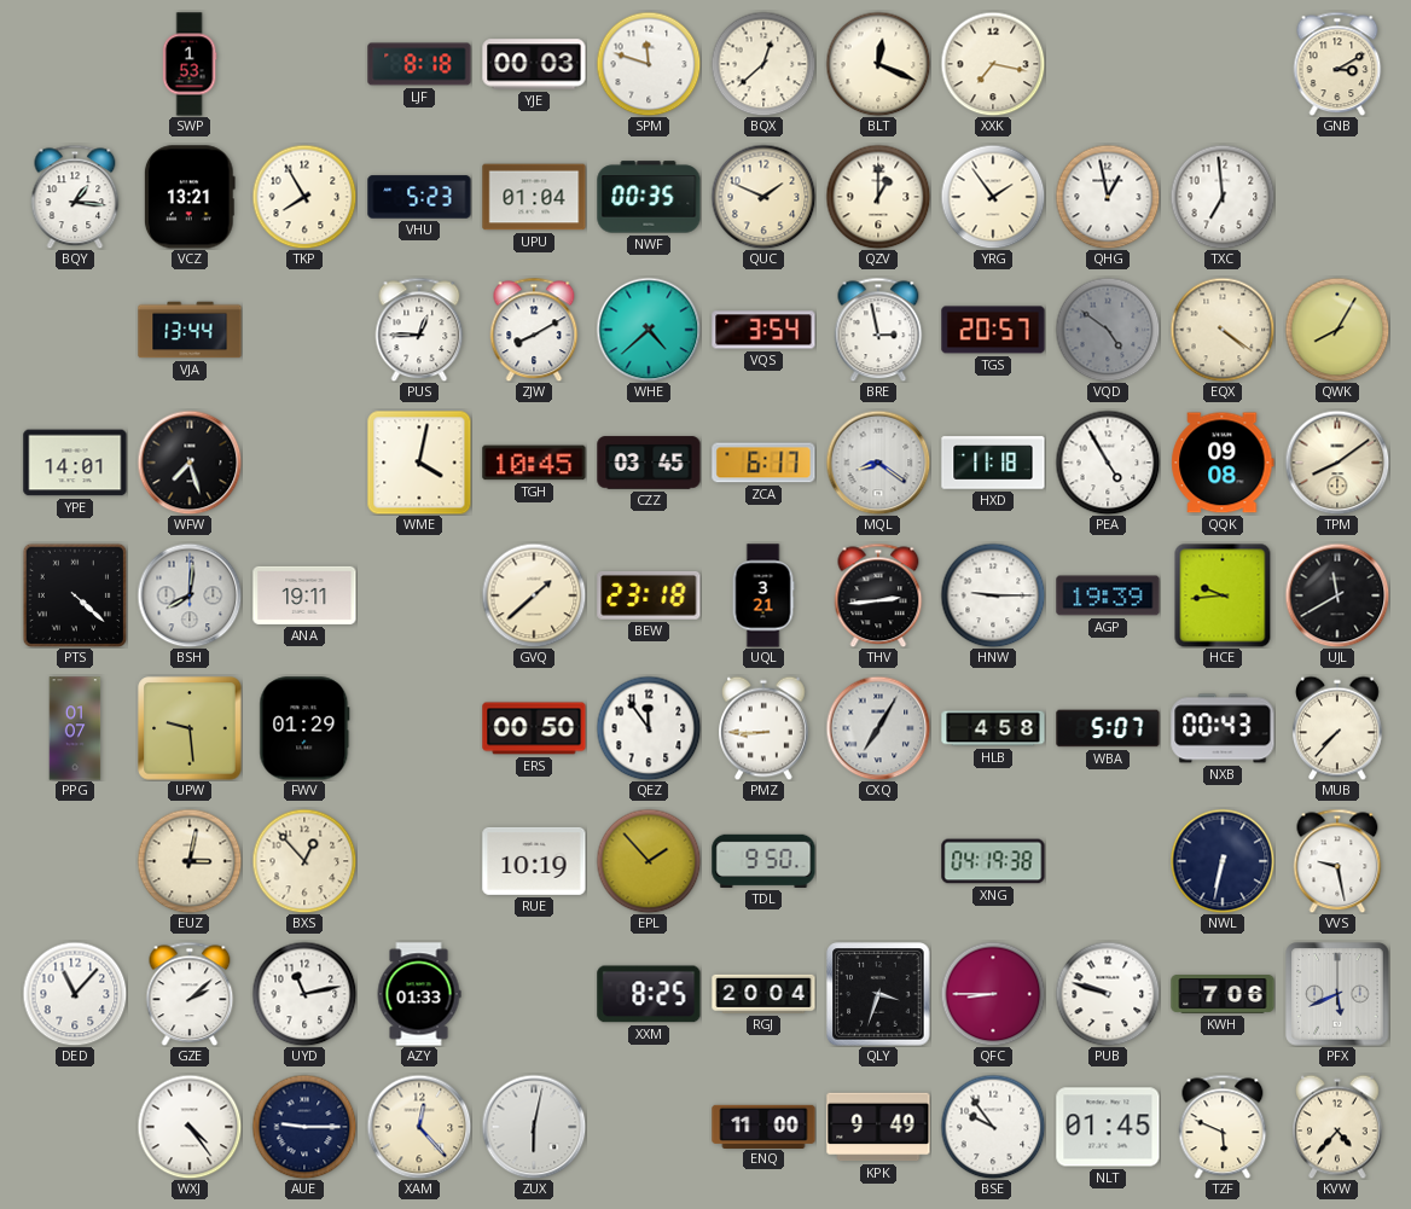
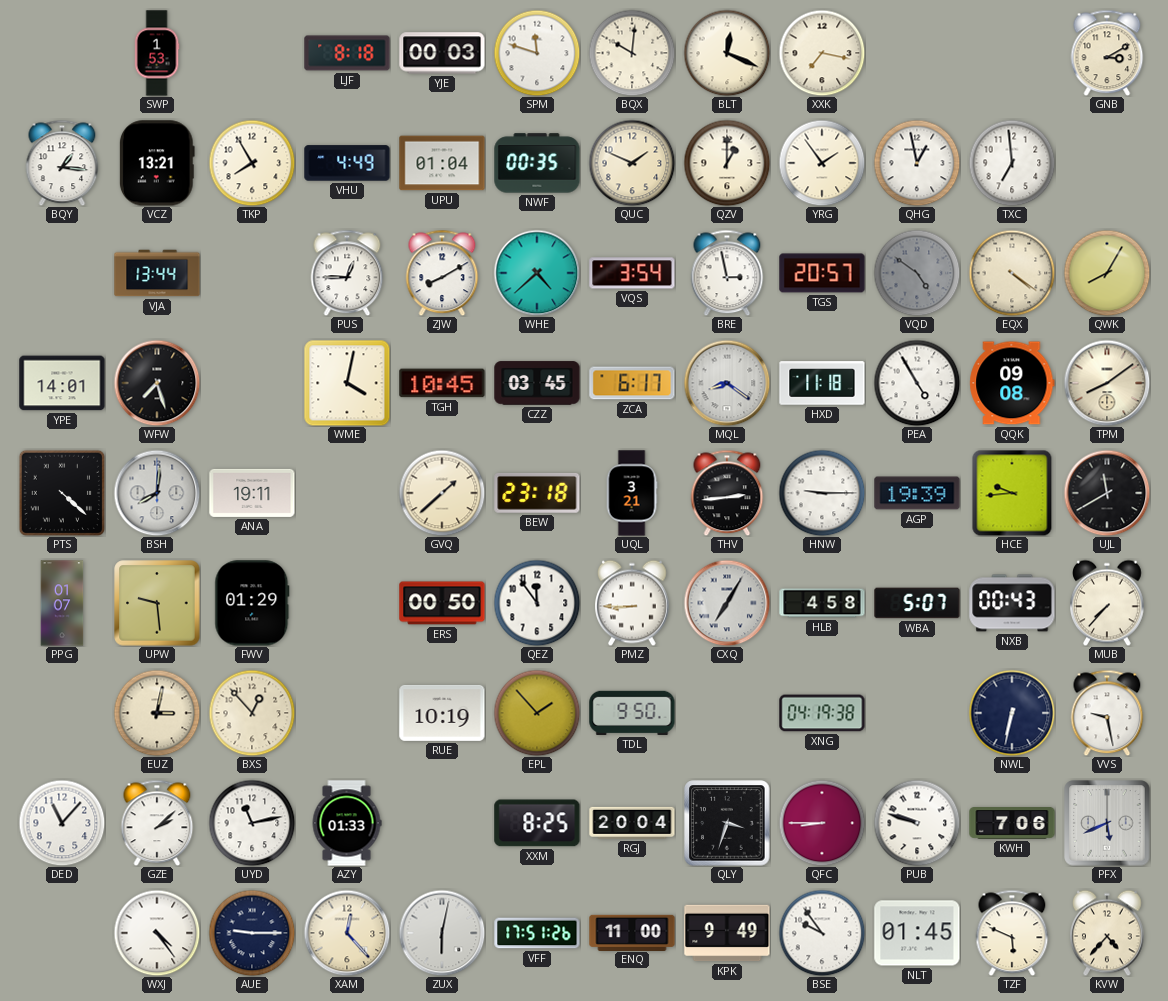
BQX: 12:38 -> 10:01 (632, 53)
VHU: 5:23 -> 4:49 (347, 163)
VFF: none -> 17:51 (537, 933)
